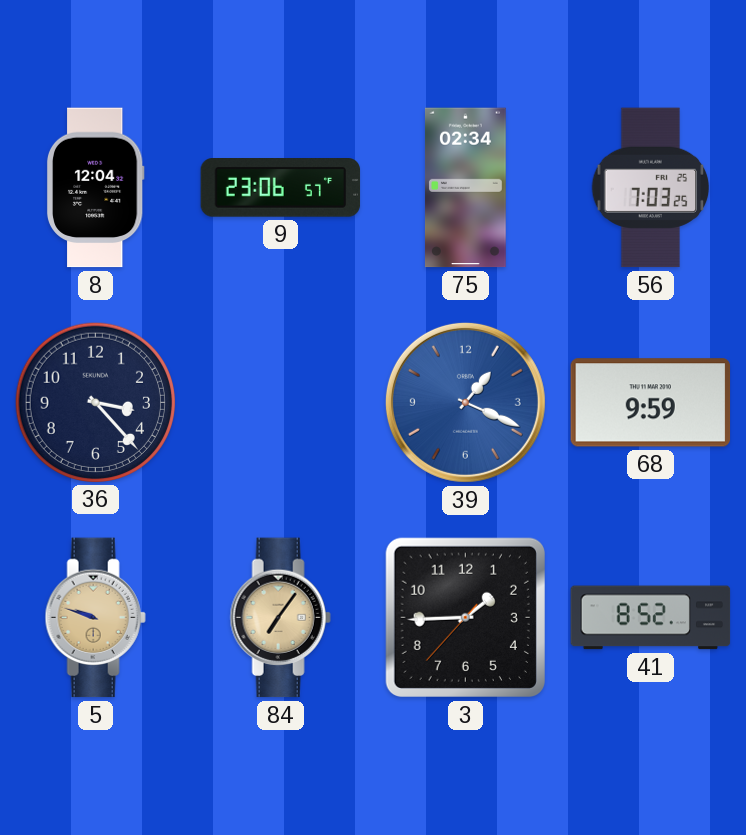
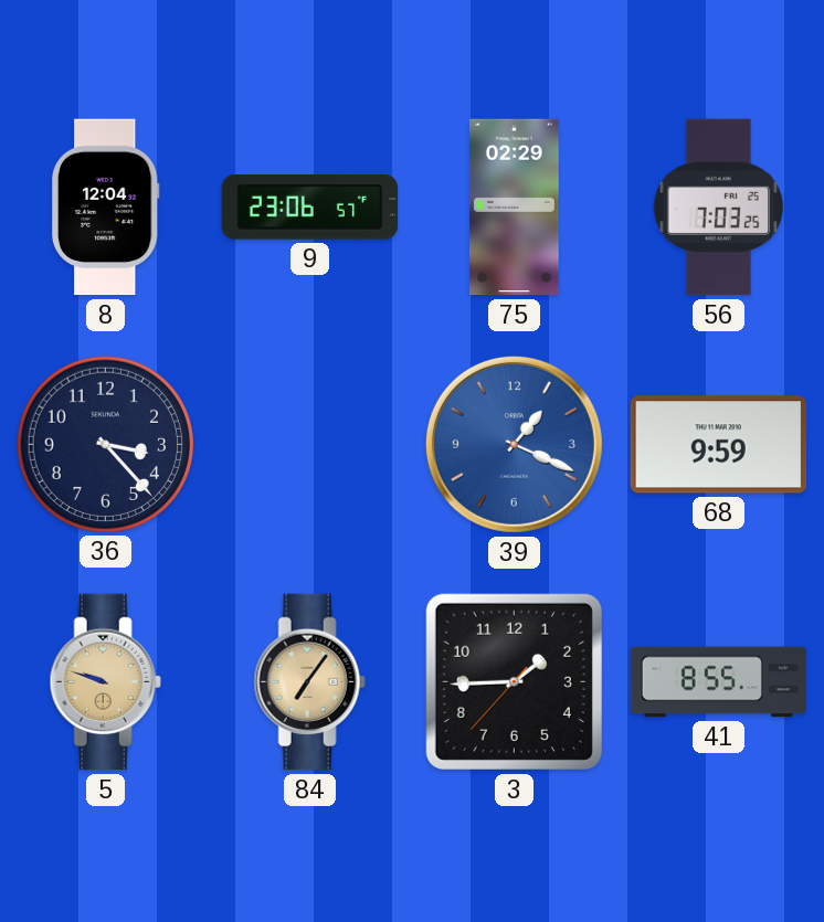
75: 02:34 -> 02:29 (514, 208)
41: 8:52 -> 8:55 (719, 682)
